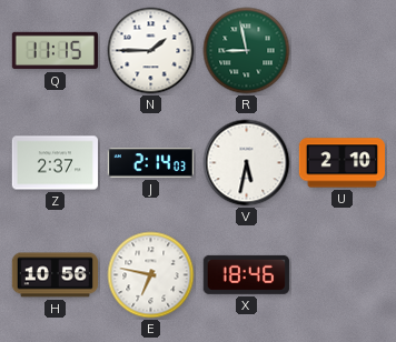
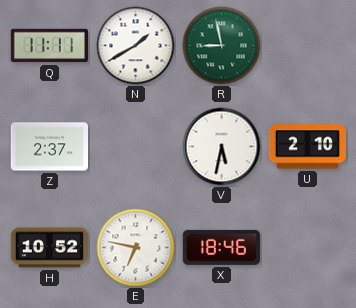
Q: 11:15 -> 11:11 (49, 46)
N: 1:45 -> 1:40 (136, 46)
J: 2:14 -> none (150, 163)
H: 10:56 -> 10:52 (49, 248)
